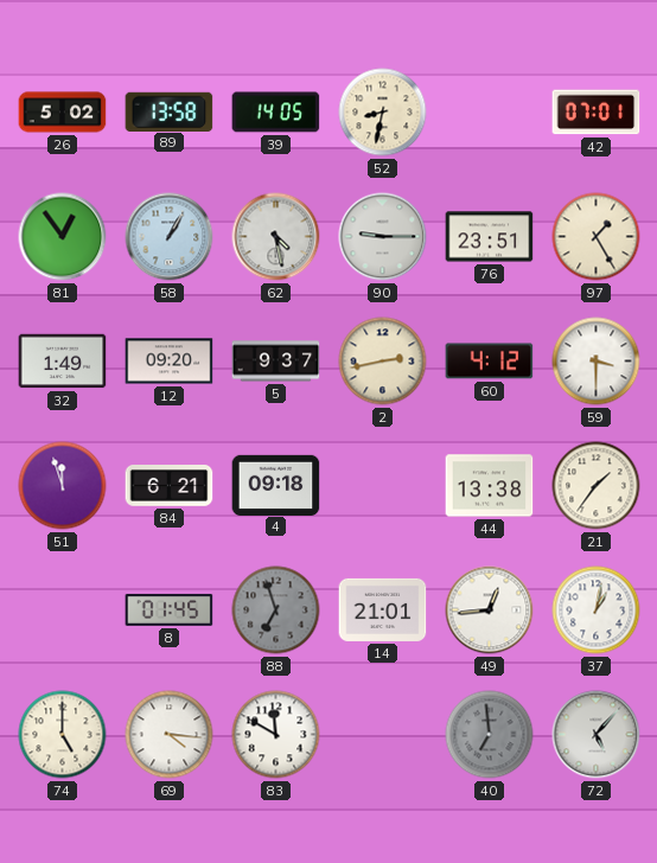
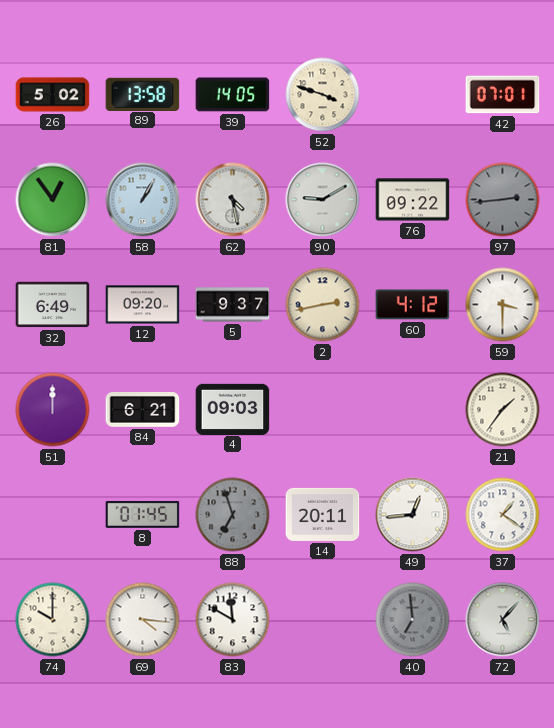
52: 8:32 -> 3:48 (323, 95)
90: 9:15 -> 9:10 (323, 200)
76: 23:51 -> 09:22 (413, 200)
97: 1:25 -> 2:44 (503, 200)
97 dial: cream -> grey (503, 200)
32: 1:49 -> 6:49 (53, 305)
51: 11:57 -> 12:00 (53, 410)
4: 09:18 -> 09:03 (233, 409)
44: 13:38 -> none (490, 486)
14: 21:01 -> 20:11 (323, 514)
37: 1:02 -> 1:21 (503, 515)
74: 5:00 -> 10:00 (53, 620)
